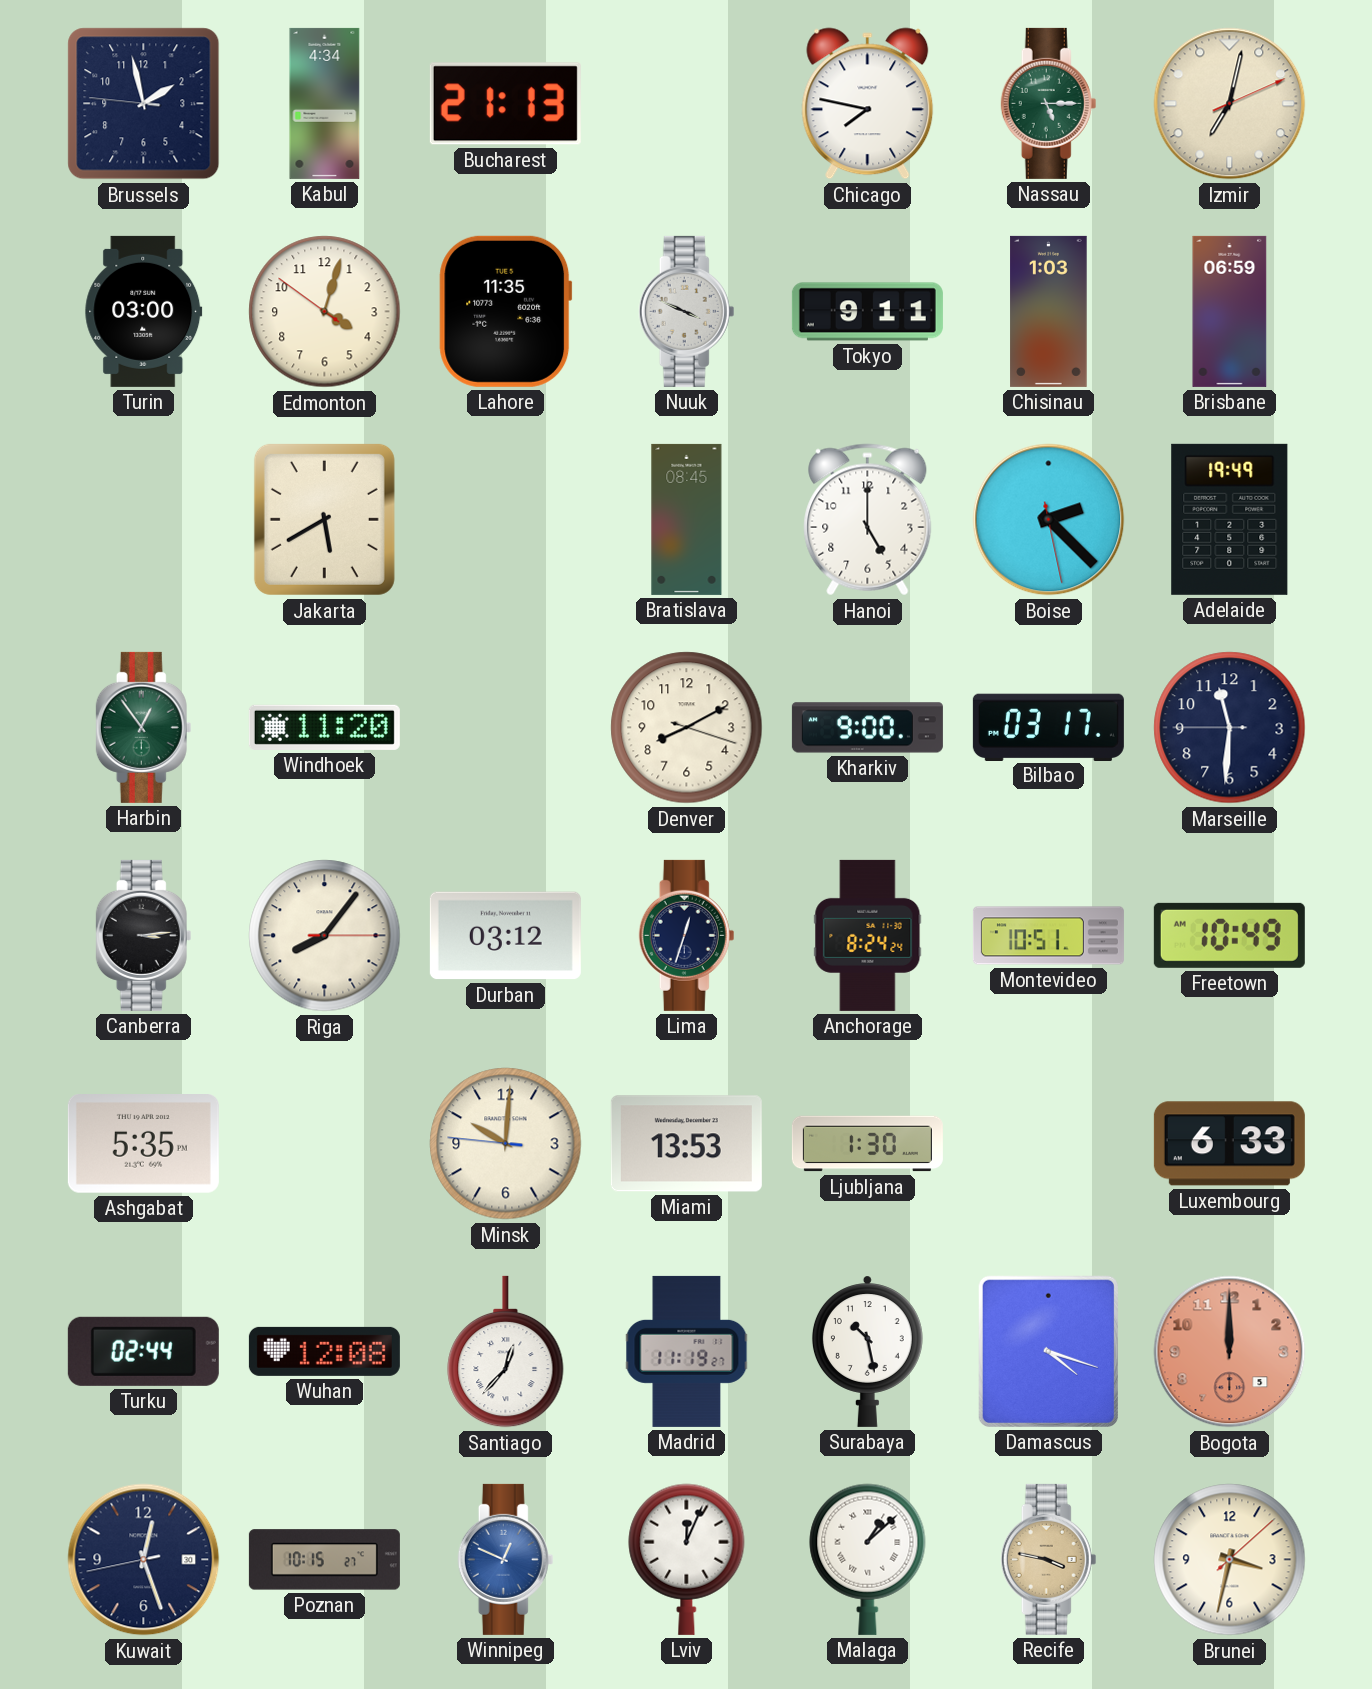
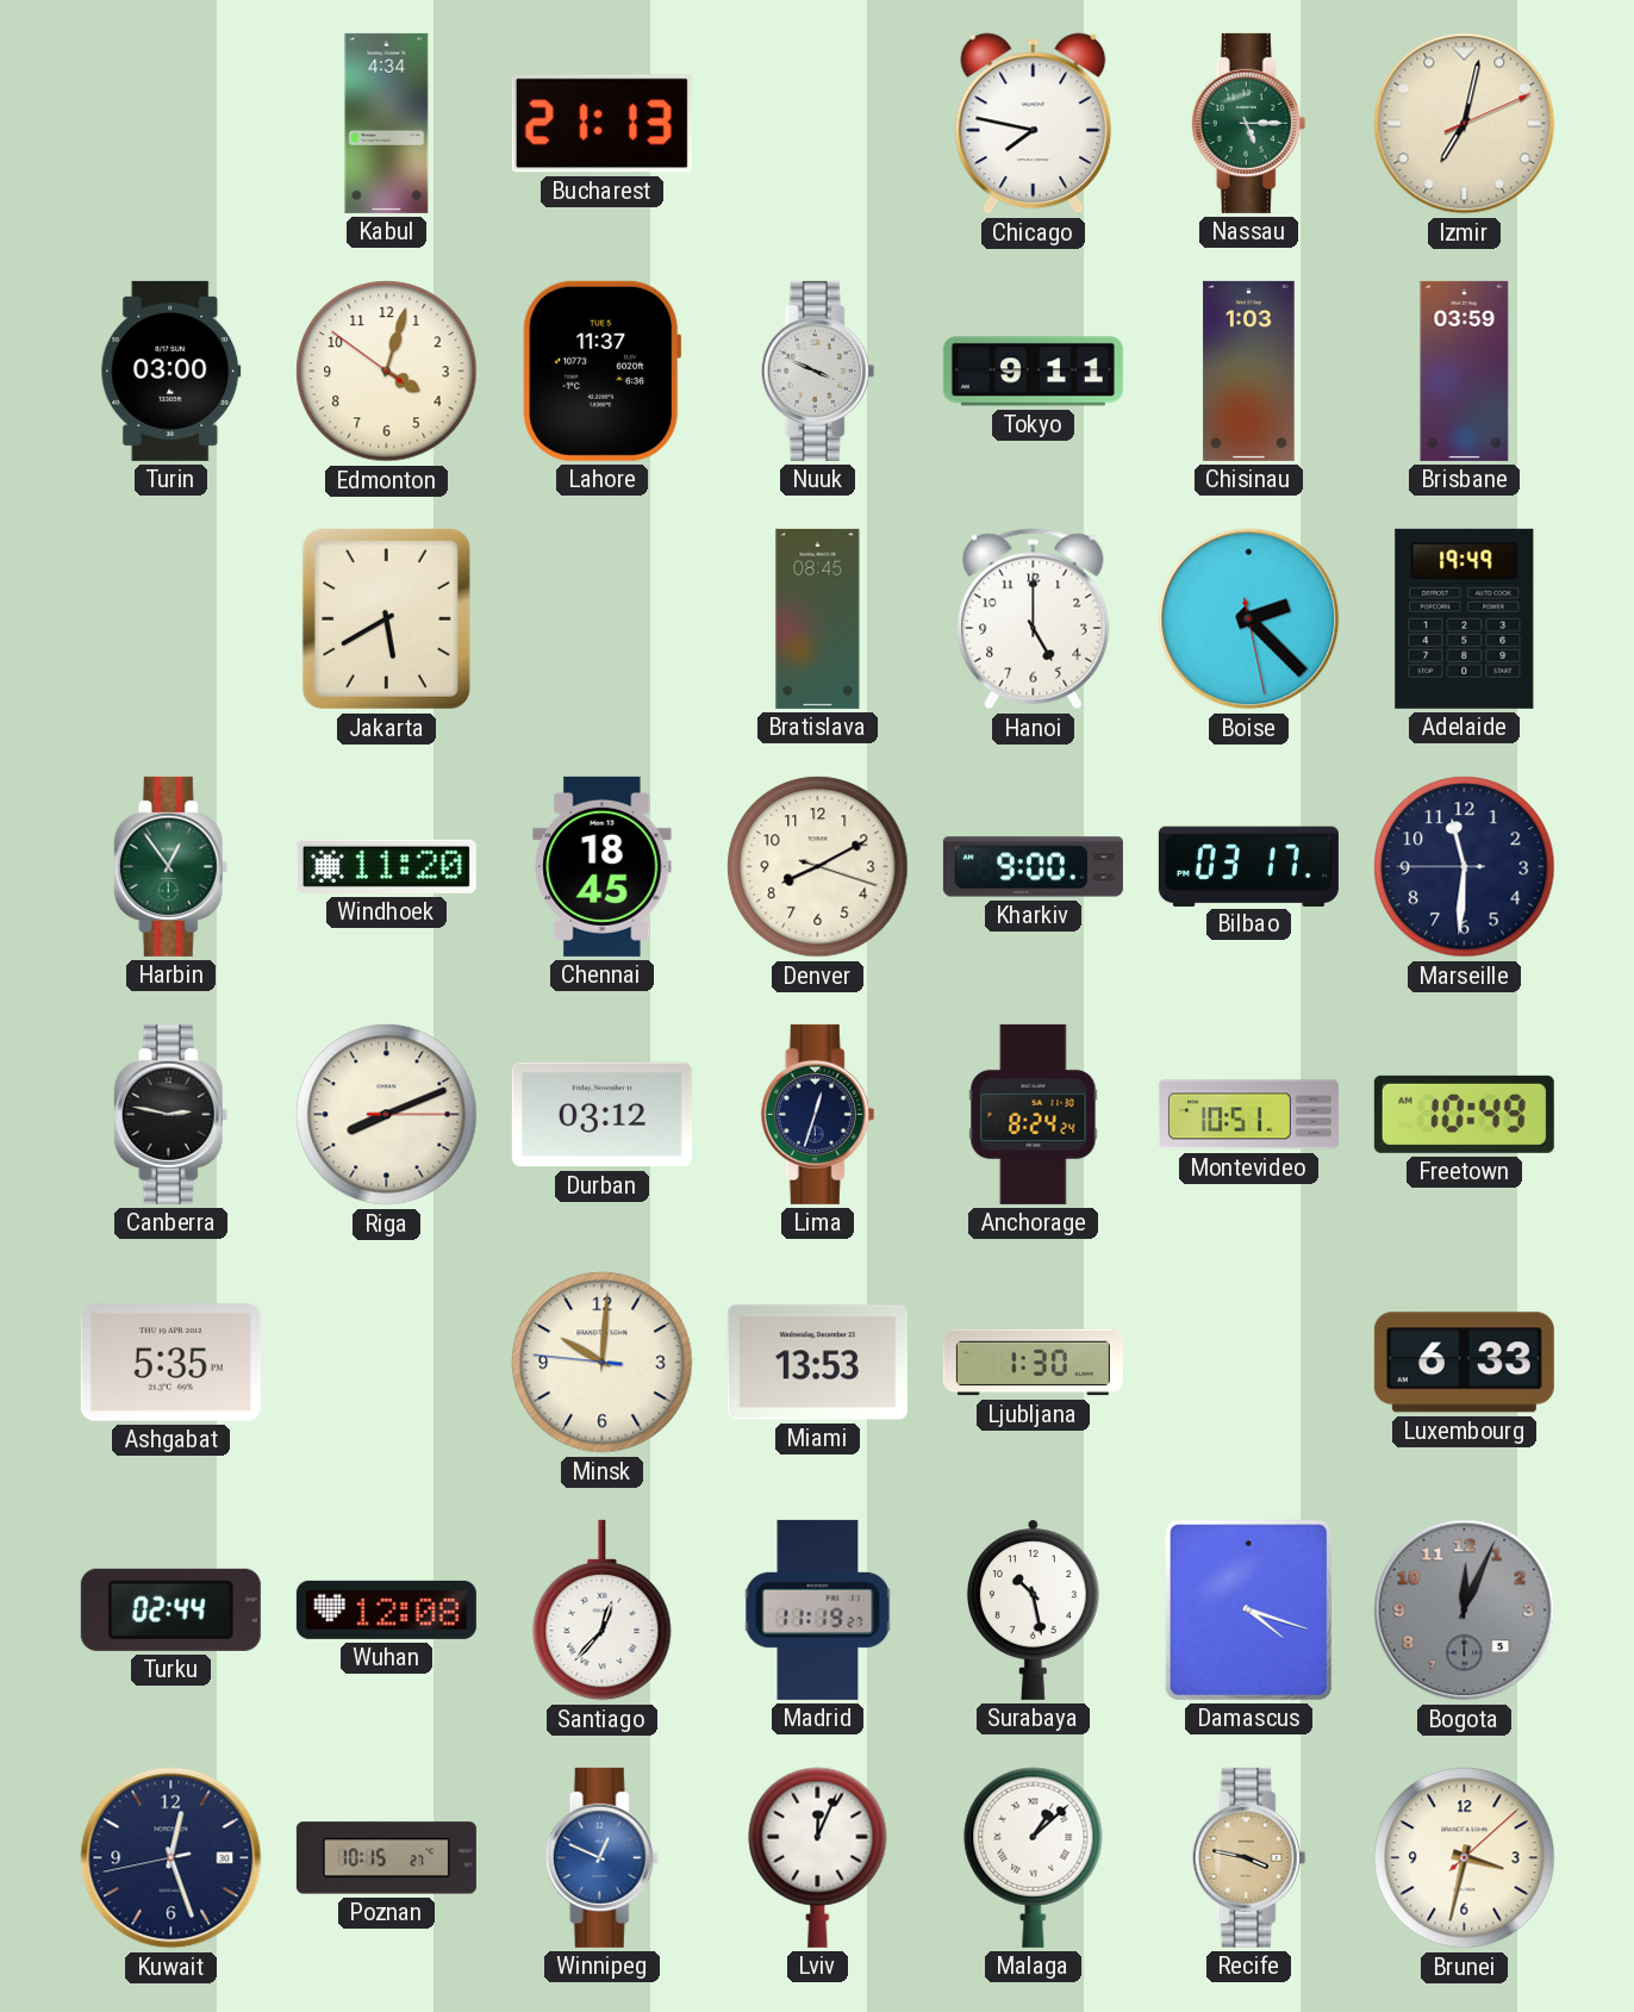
Brussels: 1:57 -> none (144, 104)
Lahore: 11:35 -> 11:37 (603, 370)
Brisbane: 06:59 -> 03:59 (1465, 370)
Chennai: none -> 18:45 (603, 866)
Canberra: 3:14 -> 2:47 (171, 1114)
Riga: 8:06 -> 8:11 (387, 1115)
Bogota: 12:00 -> 12:04 (1465, 1611)
Bogota dial: salmon -> grey (1465, 1611)
